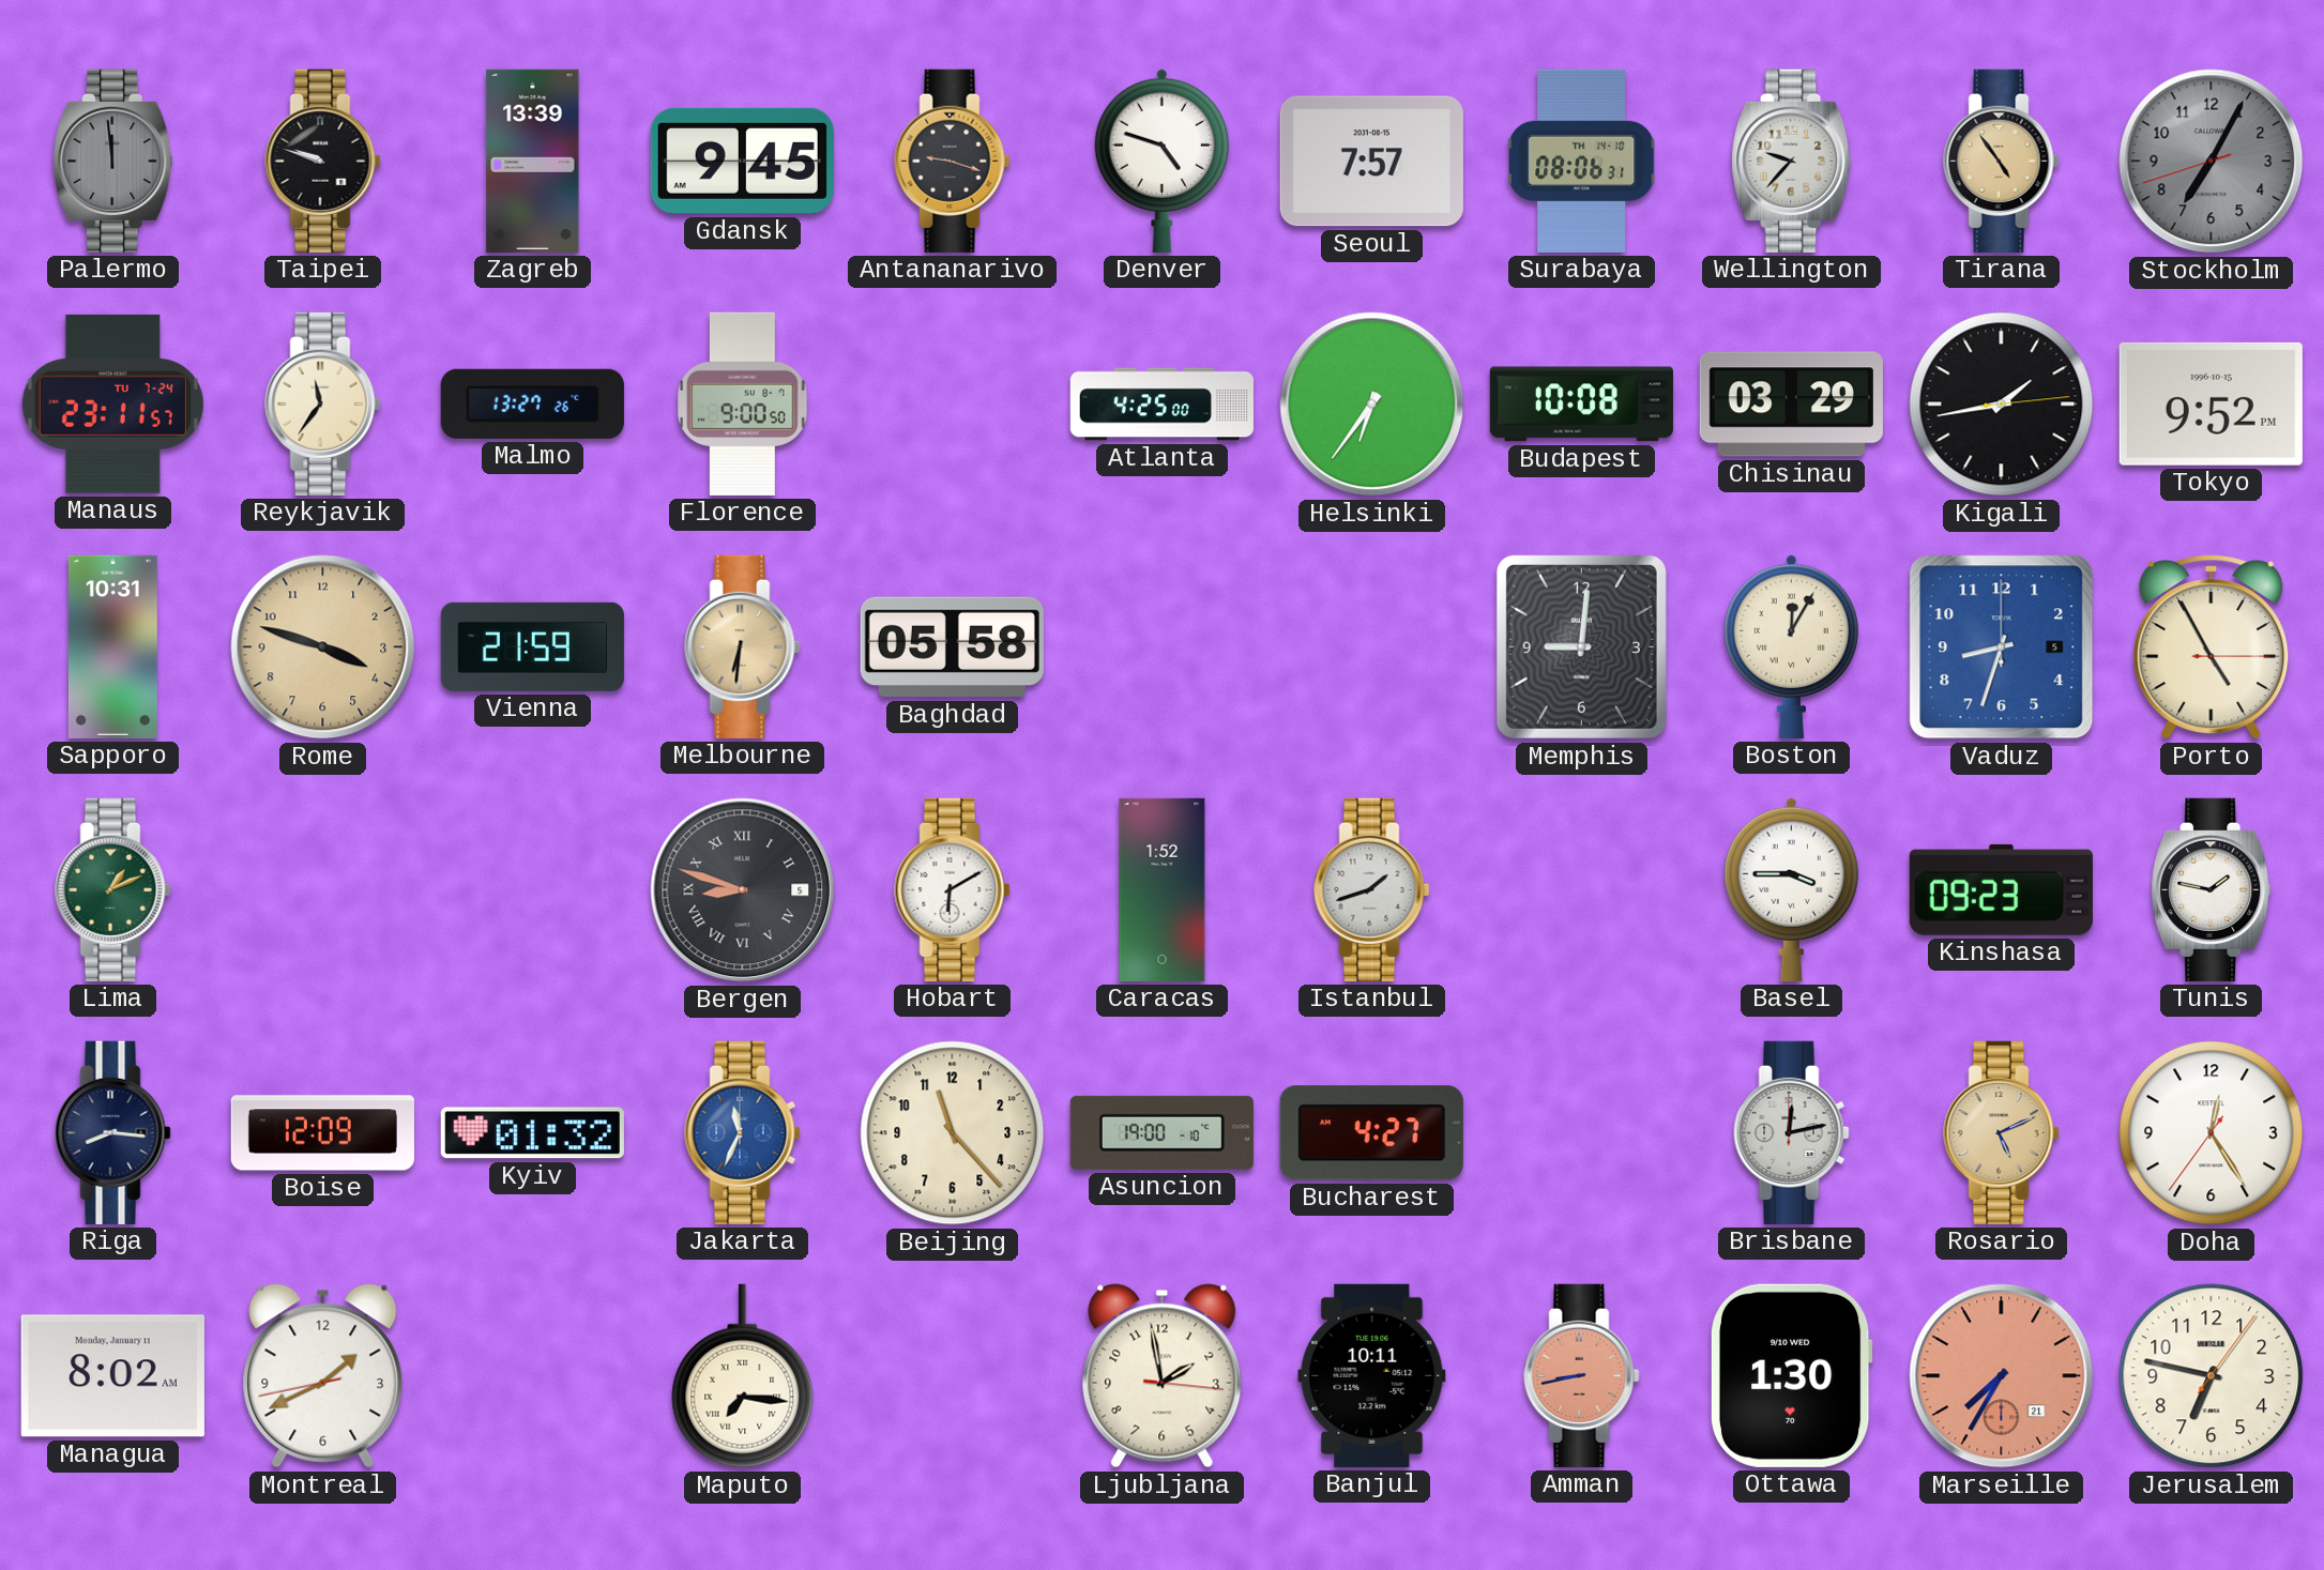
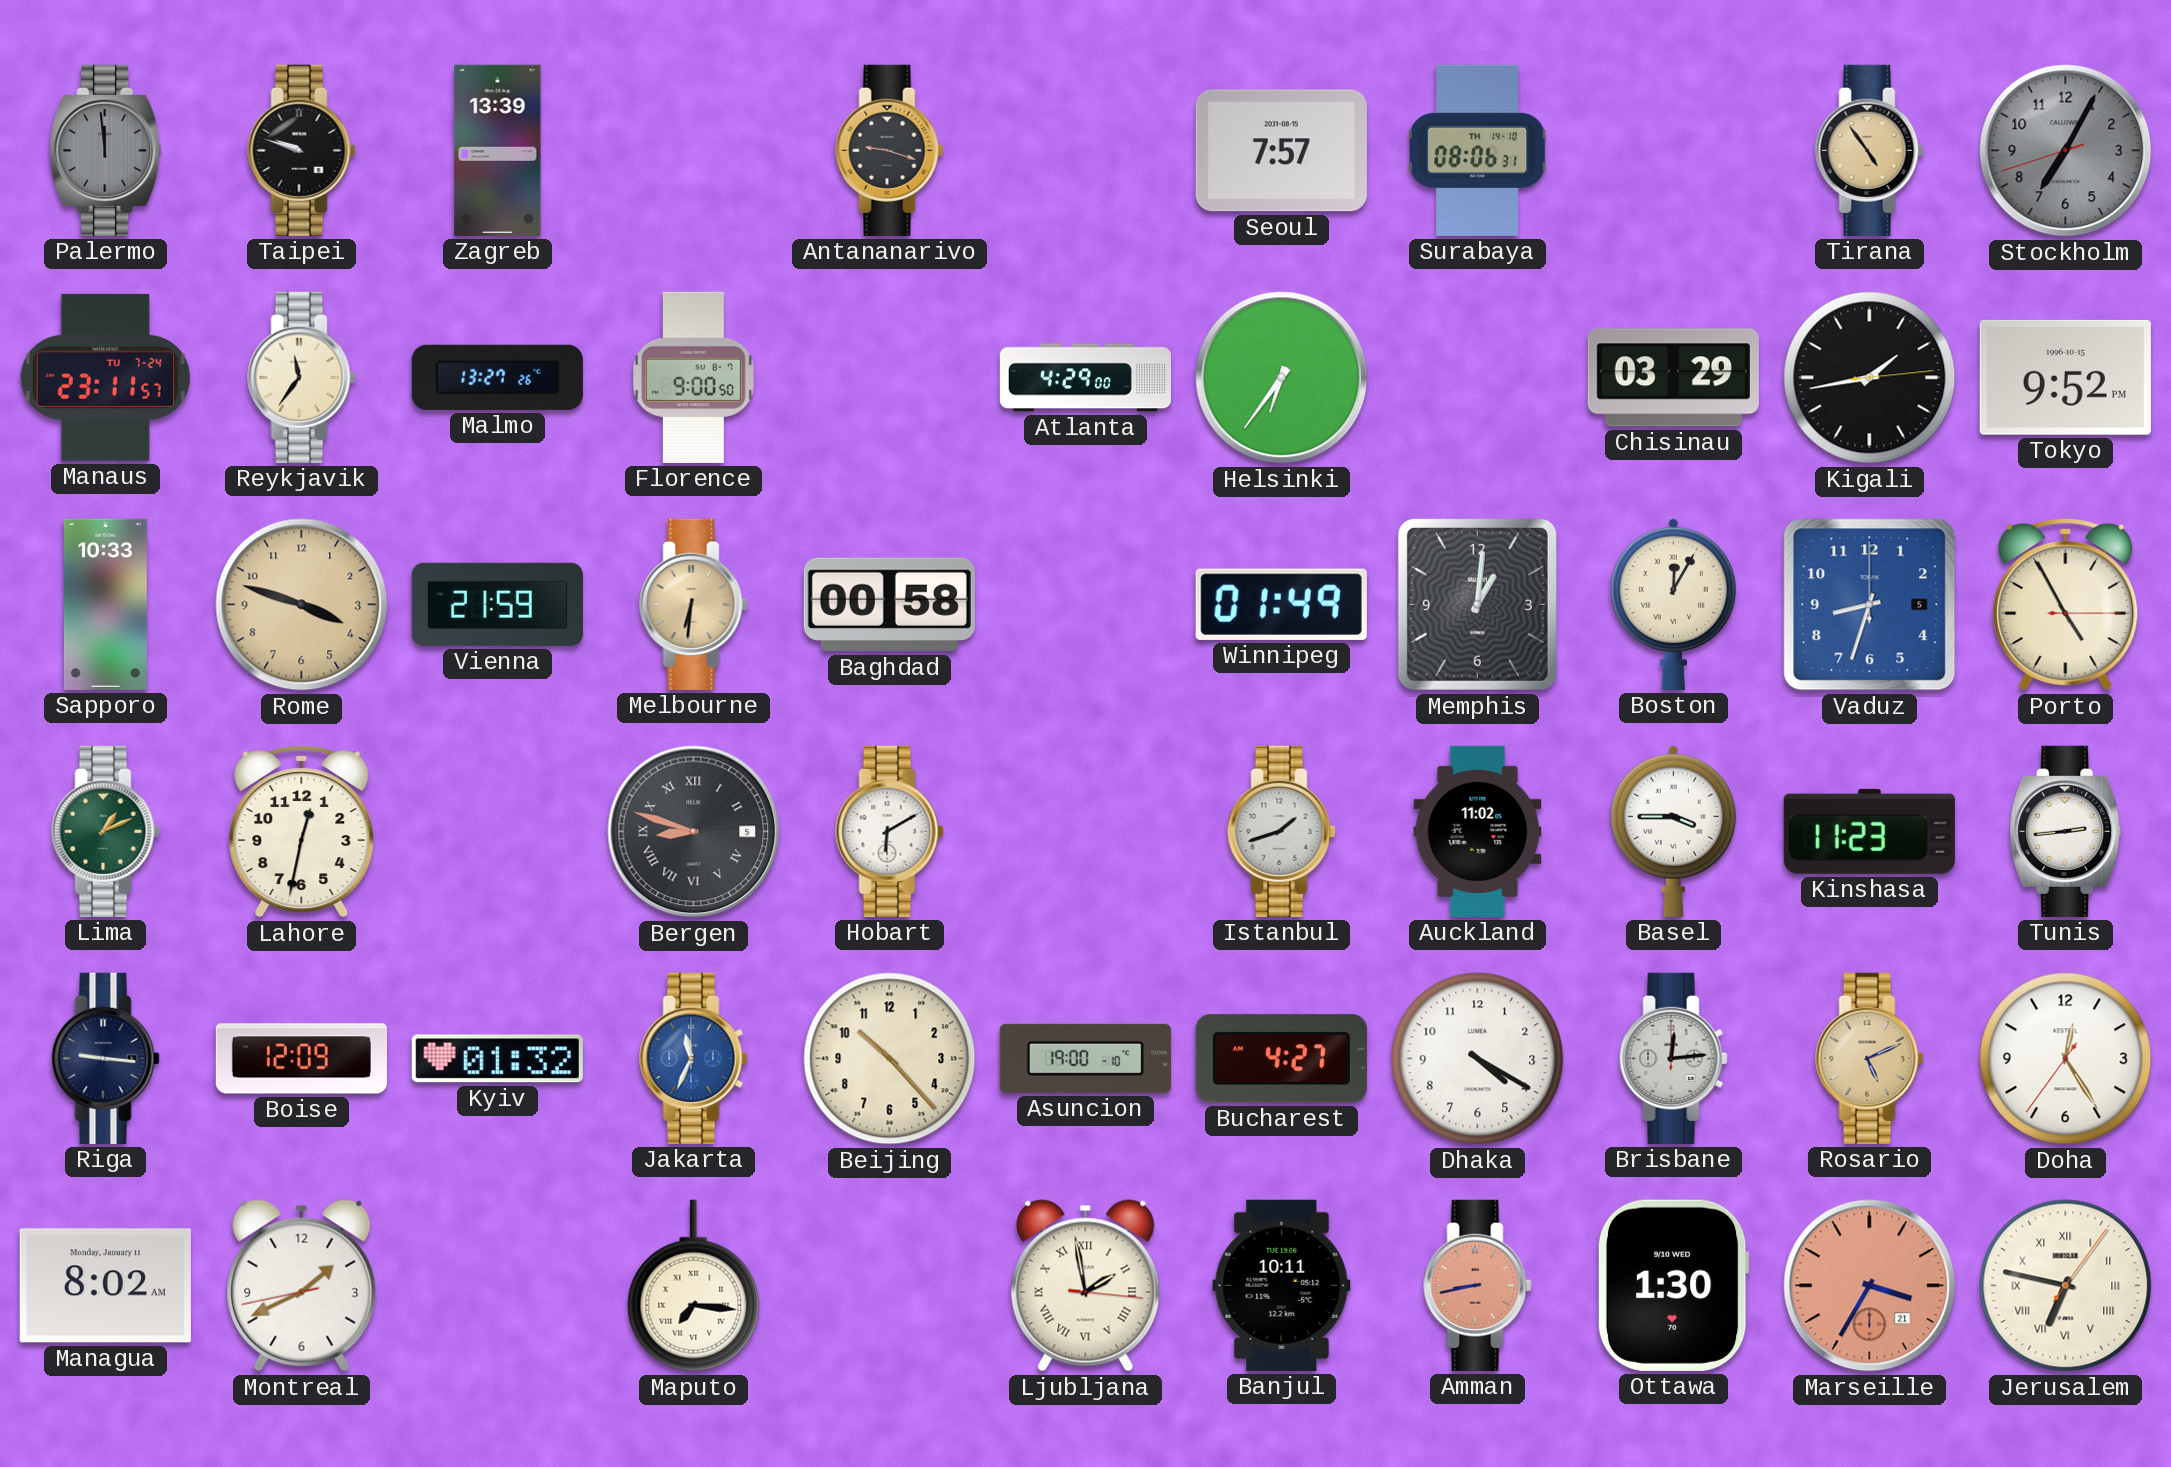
Gdansk: 9:45 -> none (742, 161)
Denver: 4:48 -> none (1161, 161)
Wellington: 9:37 -> none (1792, 161)
Atlanta: 4:25 -> 4:29 (1085, 378)
Budapest: 10:08 -> none (1581, 405)
Sapporo: 10:31 -> 10:33 (105, 604)
Baghdad: 05:58 -> 00:58 (889, 605)
Winnipeg: none -> 01:49 (1281, 604)
Memphis: 9:01 -> 1:01 (1477, 604)
Lahore: none -> 12:32 (302, 832)
Caracas: 1:52 -> none (1163, 889)
Auckland: none -> 11:02 (1478, 831)
Kinshasa: 09:23 -> 11:23 (1869, 831)
Tunis: 1:47 -> 2:44 (2066, 831)
Riga: 8:16 -> 9:16 (106, 1058)
Beijing: 11:23 -> 10:23 (890, 1059)
Dhaka: none -> 4:20 (1478, 1059)
Brisbane: 12:13 -> 12:14 (1674, 1058)
Ljubljana numerals: Arabic -> Roman (1086, 1286)
Marseille: 7:35 -> 3:35 (1870, 1286)
Jerusalem numerals: Arabic -> Roman (2066, 1286)
